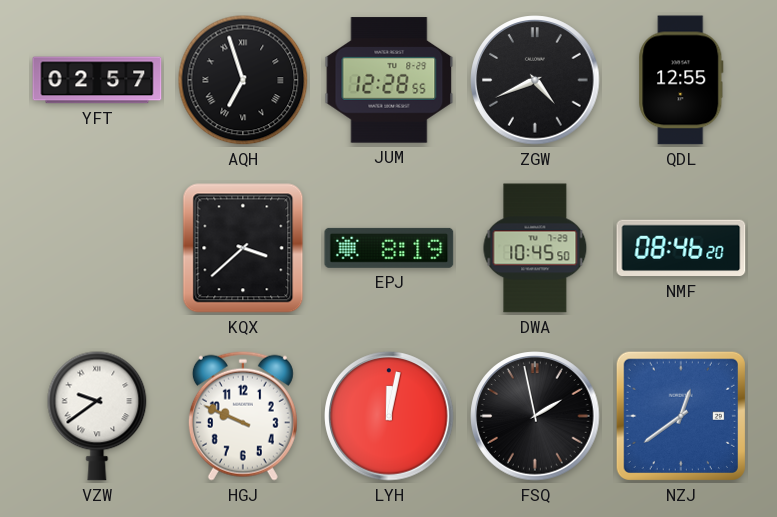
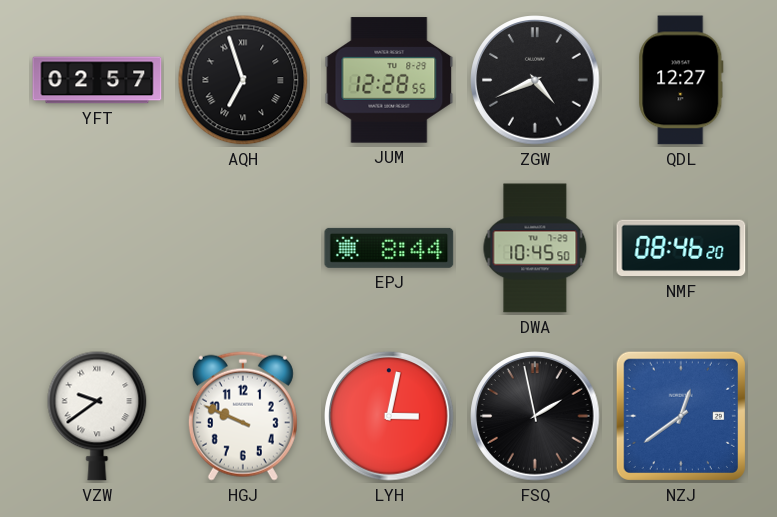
QDL: 12:55 -> 12:27 (681, 80)
KQX: 3:38 -> none (243, 248)
EPJ: 8:19 -> 8:44 (389, 248)
LYH: 12:02 -> 3:02 (389, 416)
